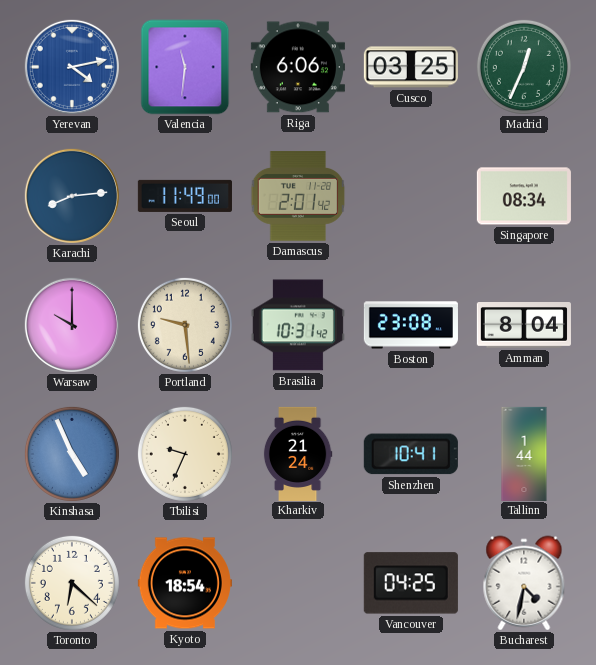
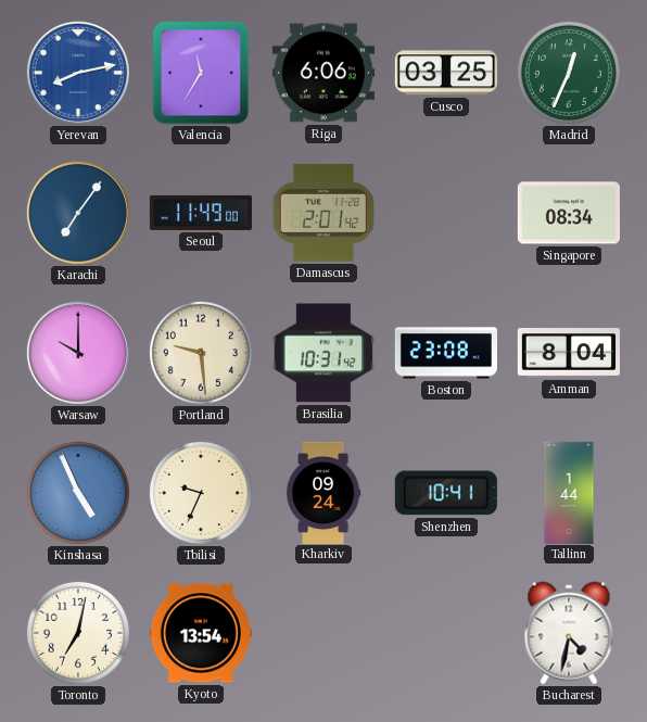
Yerevan: 4:13 -> 8:13 (78, 73)
Valencia: 11:31 -> 11:35 (201, 73)
Karachi: 8:14 -> 7:06 (78, 213)
Kharkiv: 21:24 -> 09:24 (323, 492)
Toronto: 6:22 -> 7:02 (78, 633)
Kyoto: 18:54 -> 13:54 (201, 633)
Vancouver: 04:25 -> none (411, 583)
